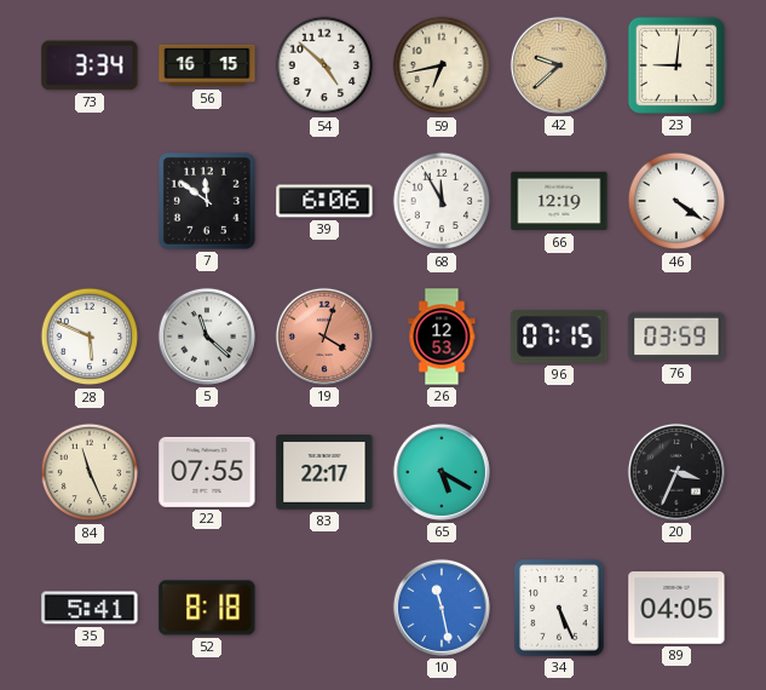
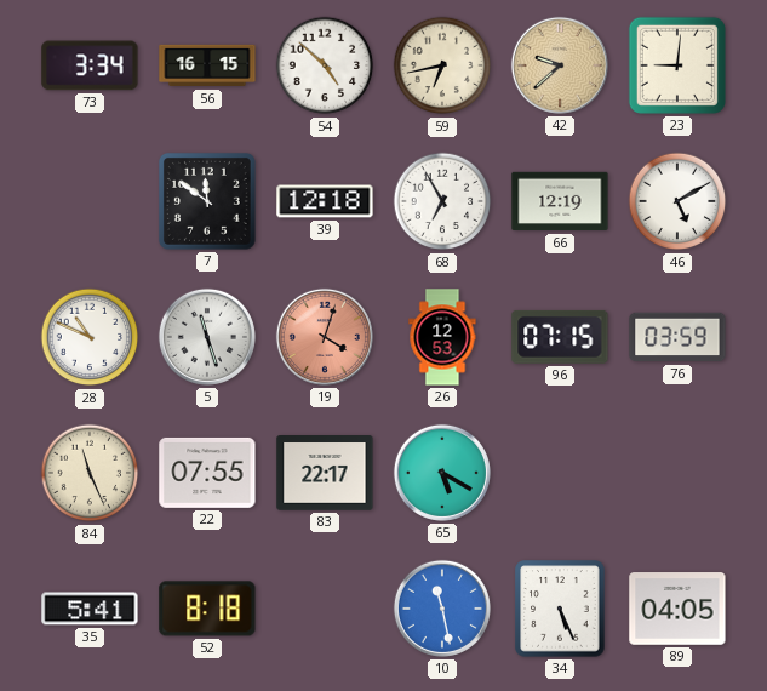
39: 6:06 -> 12:18 (325, 201)
68: 11:55 -> 6:55 (442, 201)
46: 4:21 -> 5:10 (677, 201)
28: 5:49 -> 10:49 (90, 337)
5: 11:22 -> 11:27 (207, 337)
20: 3:34 -> none (676, 472)
